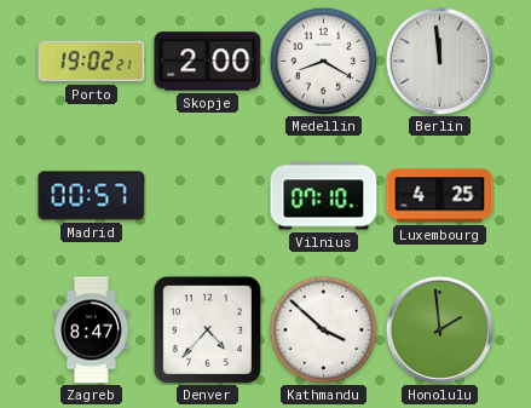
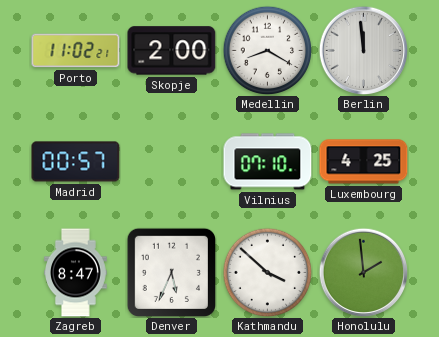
Porto: 19:02 -> 11:02 (76, 51)
Denver: 4:37 -> 5:34 (171, 272)
